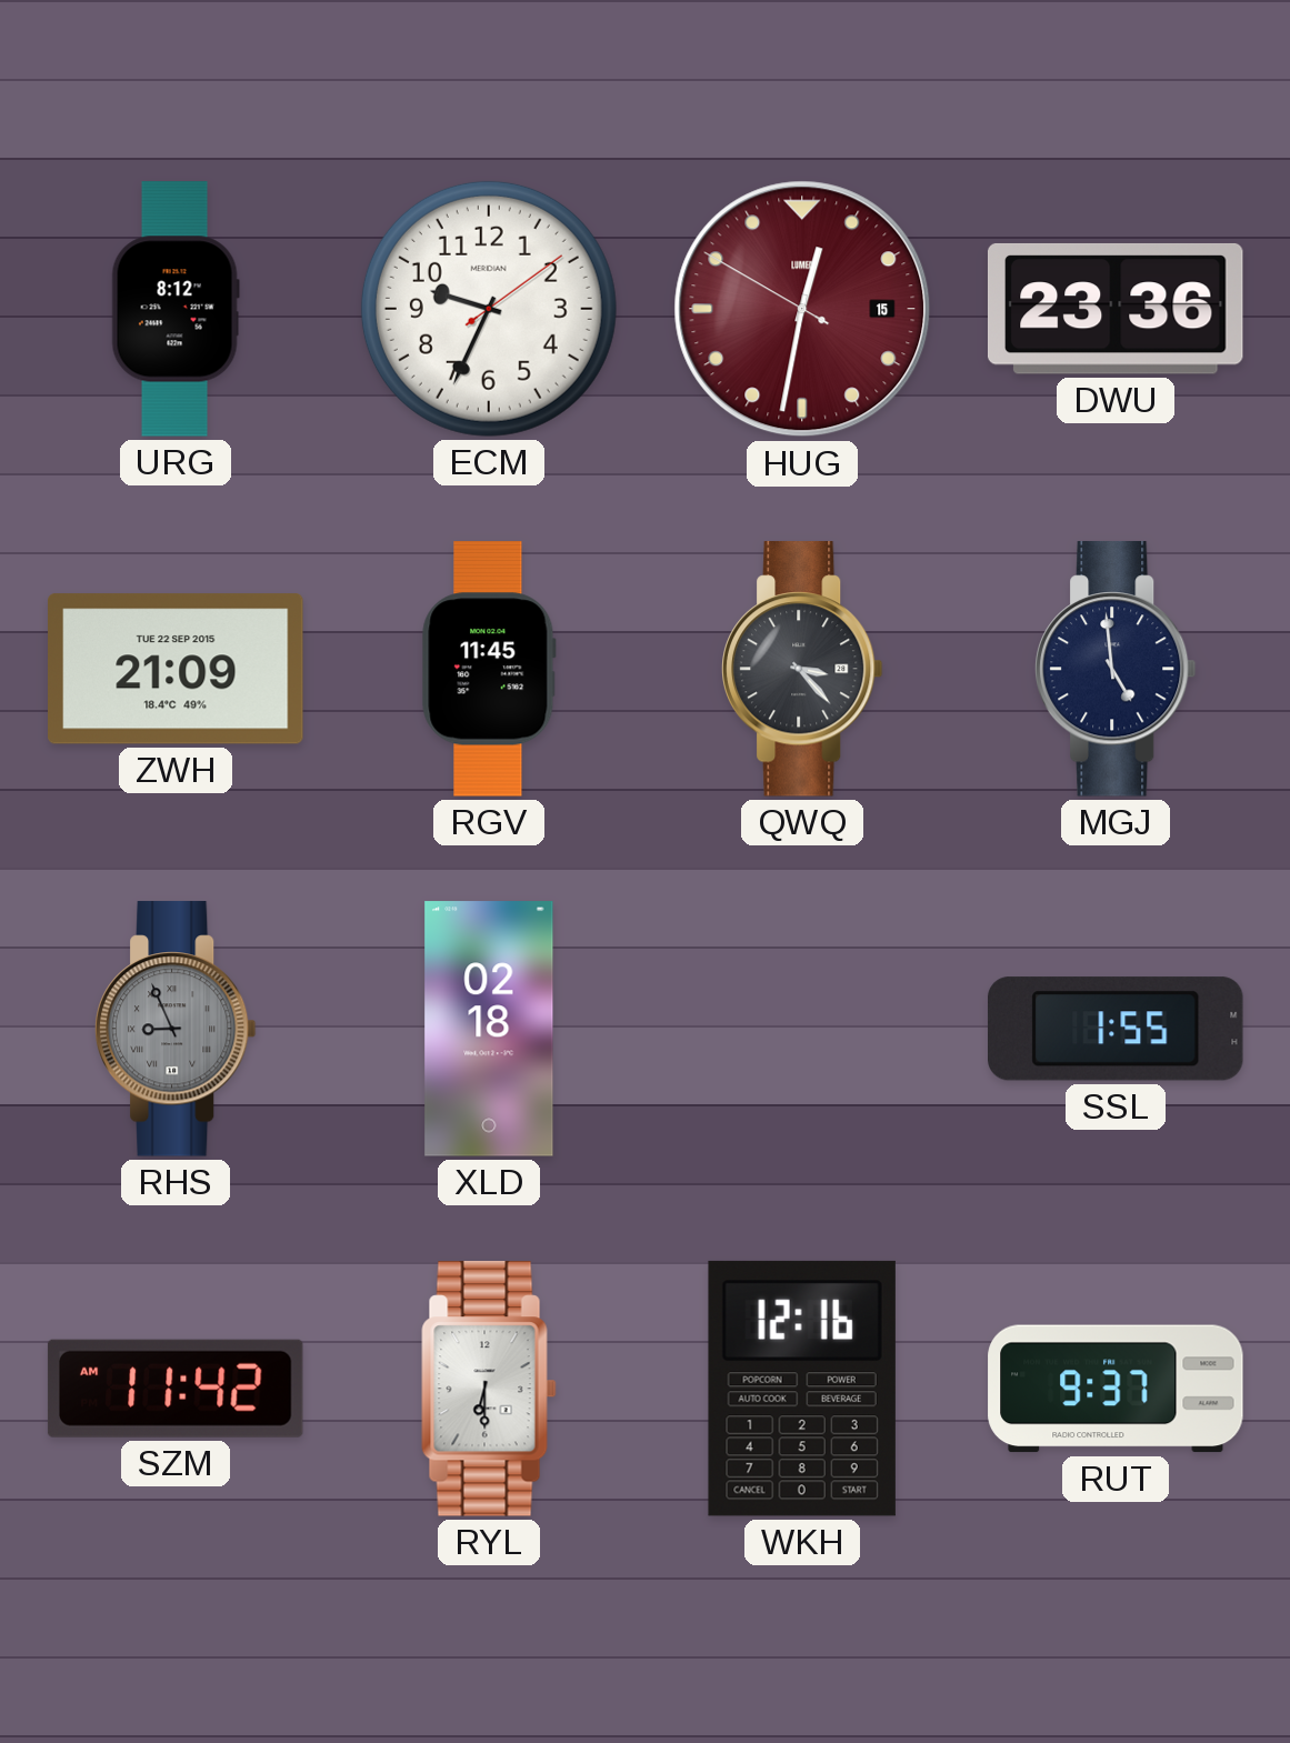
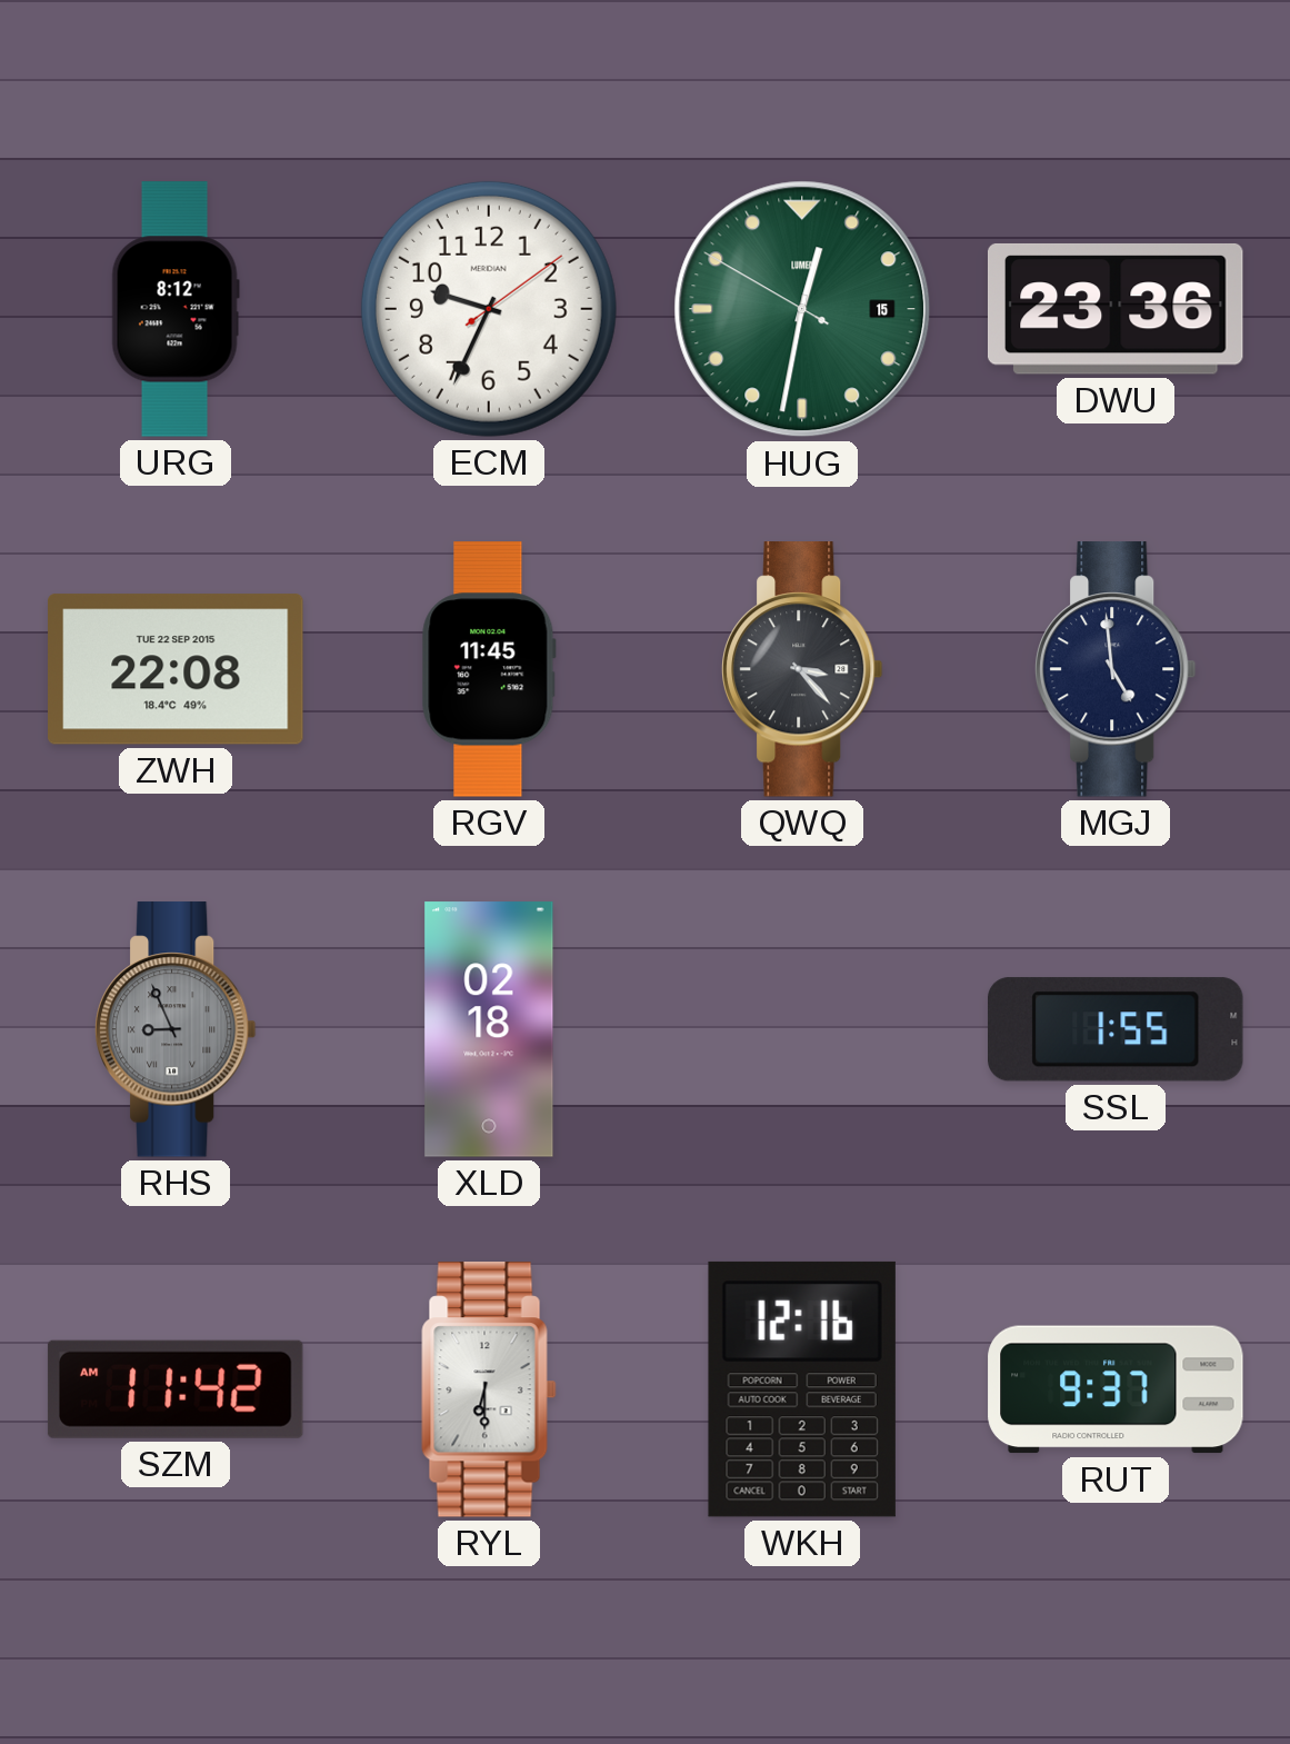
HUG dial: burgundy -> green (802, 309)
ZWH: 21:09 -> 22:08 (176, 669)
